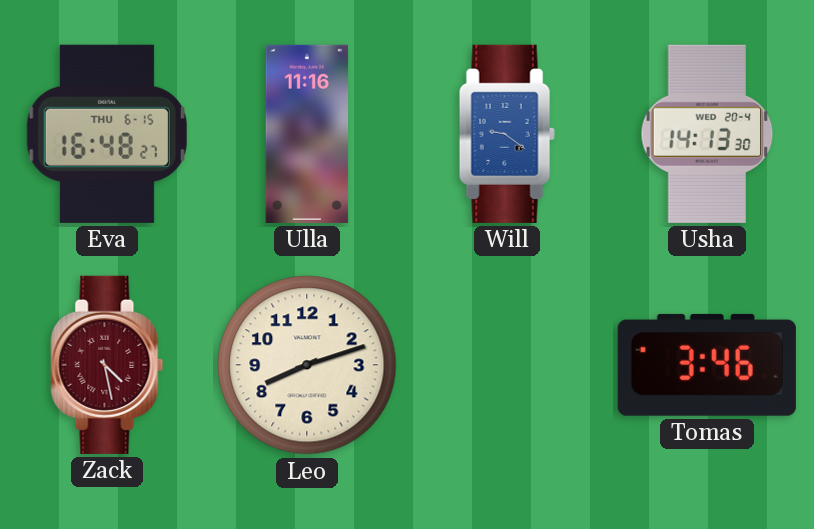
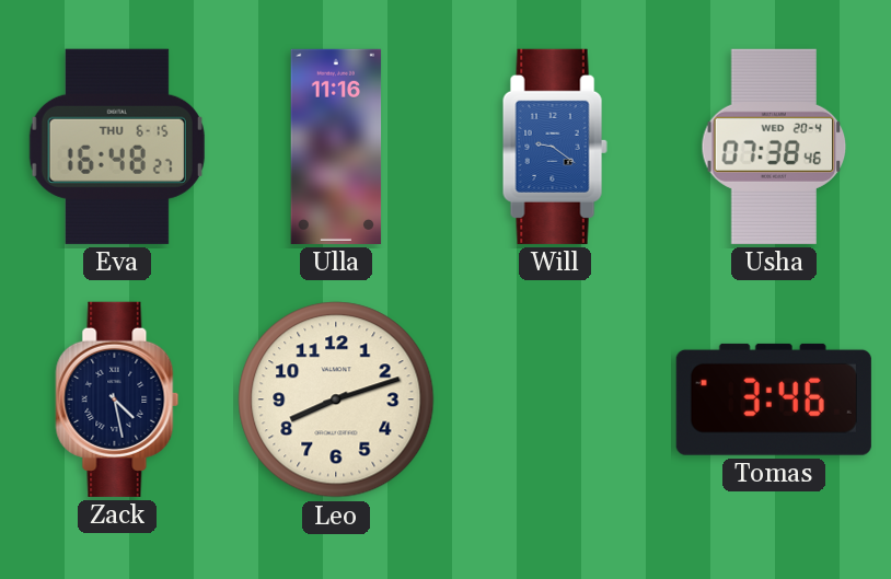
Usha: 14:13 -> 07:38 (774, 147)
Zack dial: burgundy -> navy (117, 399)
